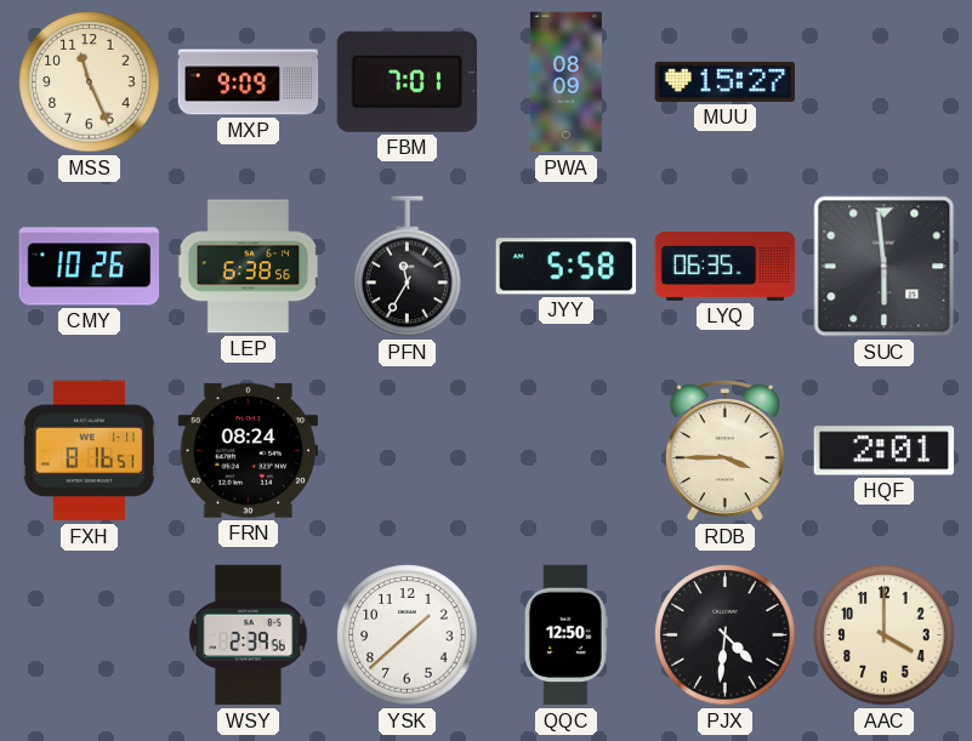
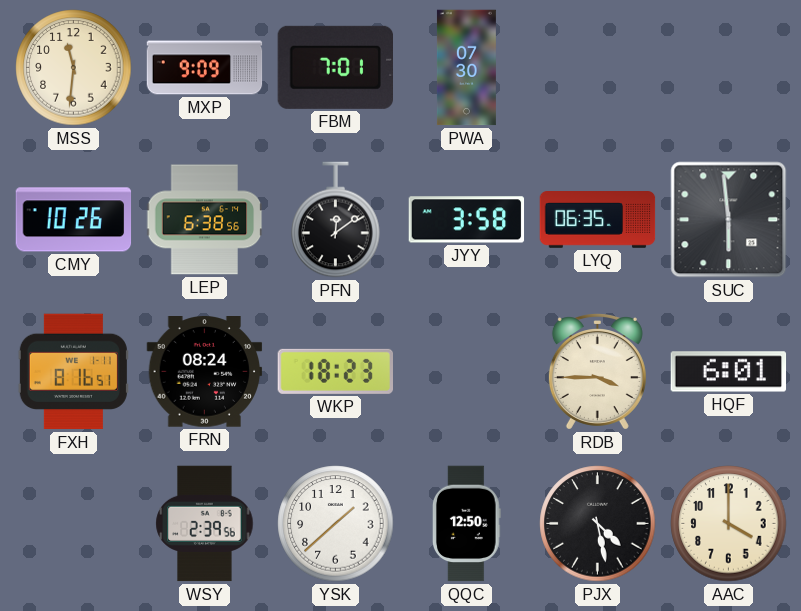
MSS: 11:26 -> 11:31 (74, 68)
PWA: 08:09 -> 07:30 (466, 68)
MUU: 15:27 -> none (726, 81)
PFN: 11:35 -> 12:09 (336, 220)
JYY: 5:58 -> 3:58 (467, 220)
WKP: none -> 18:23 (335, 371)
HQF: 2:01 -> 6:01 (729, 372)
PJX: 4:31 -> 4:28 (598, 524)
